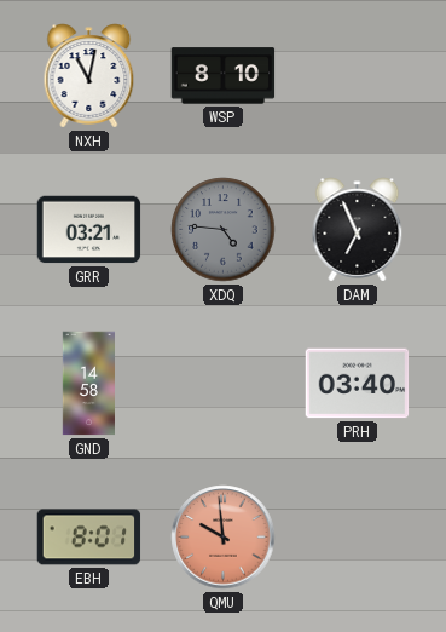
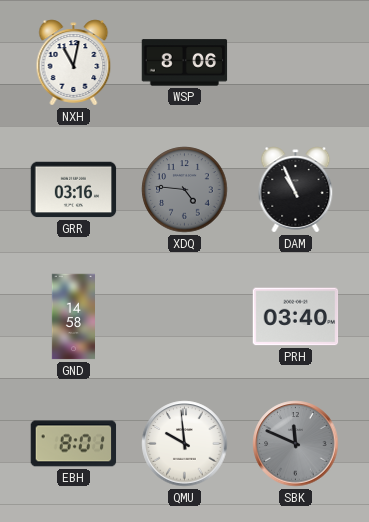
WSP: 8:10 -> 8:06 (185, 63)
GRR: 03:21 -> 03:16 (74, 190)
DAM: 6:56 -> 10:56 (296, 190)
QMU dial: salmon -> white (185, 444)
SBK: none -> 11:49 (296, 444)
